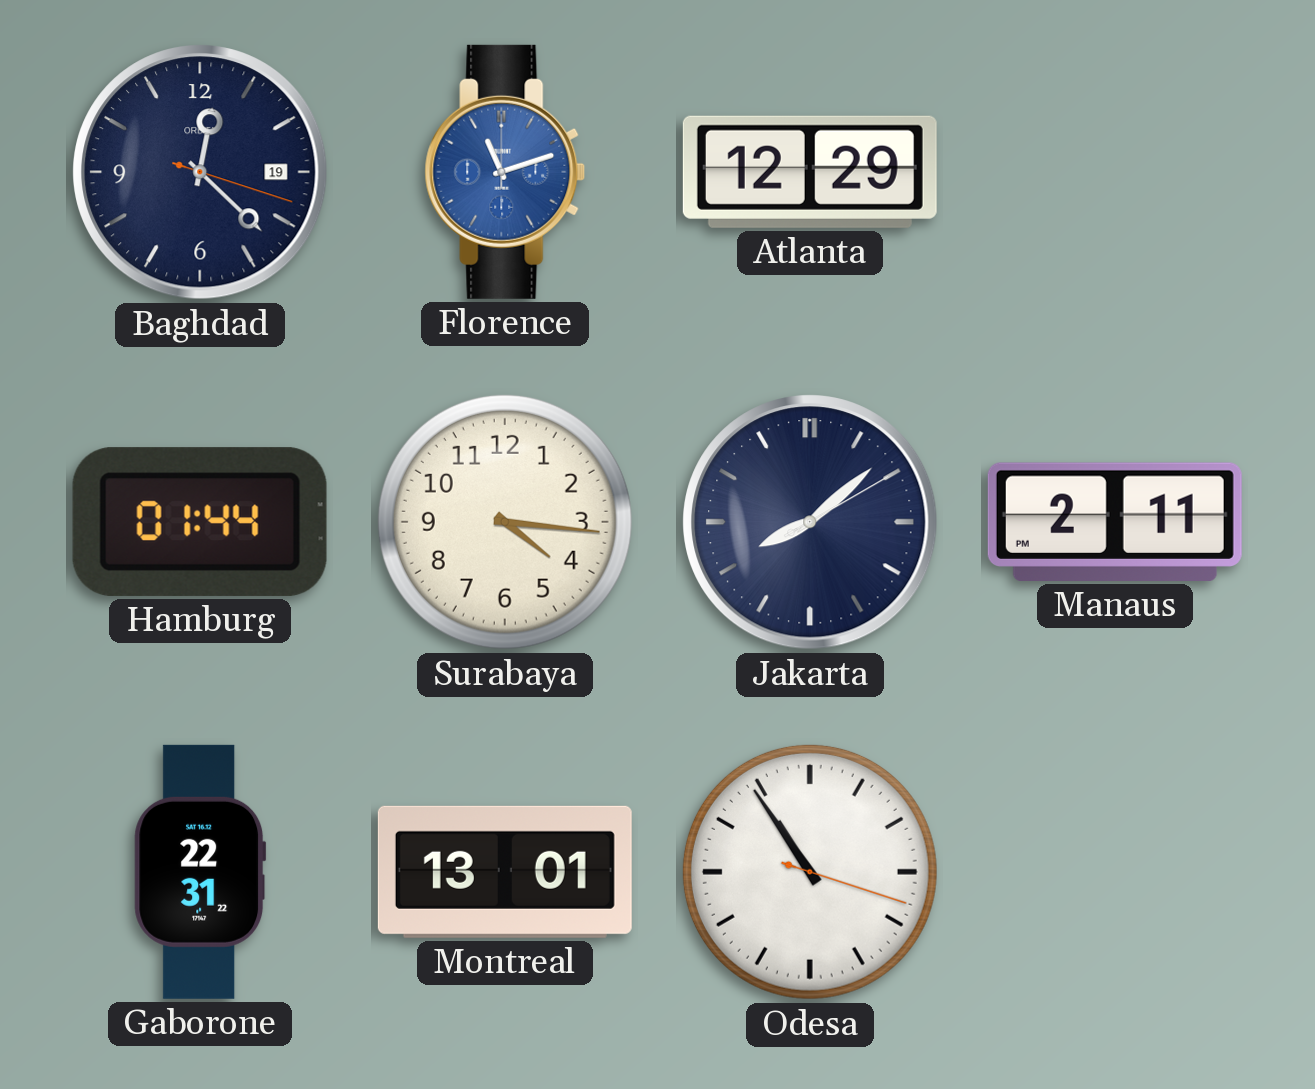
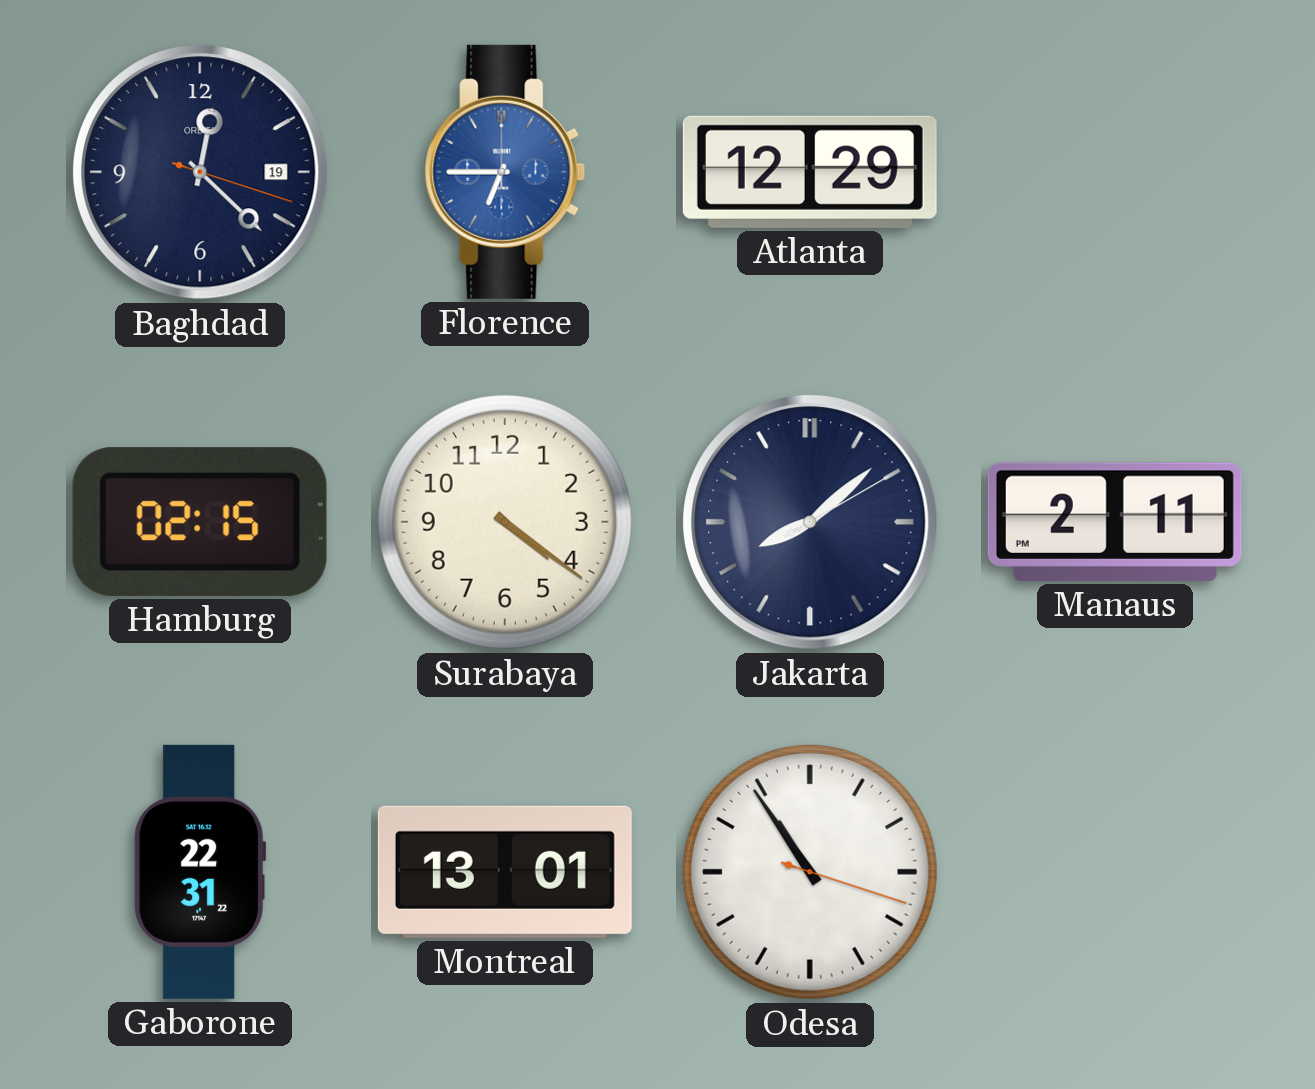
Florence: 11:12 -> 6:45 (505, 172)
Hamburg: 01:44 -> 02:15 (200, 522)
Surabaya: 4:16 -> 4:21 (505, 522)
